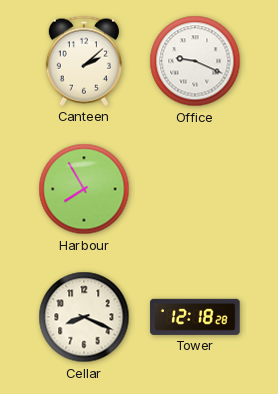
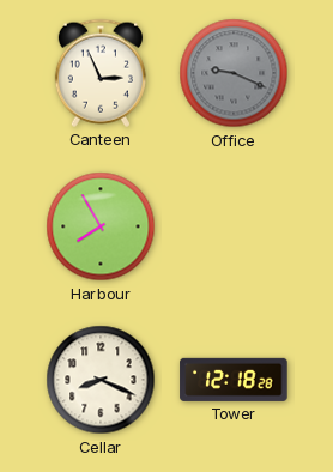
Canteen: 2:08 -> 2:56 (101, 73)
Office dial: white -> grey (234, 73)
